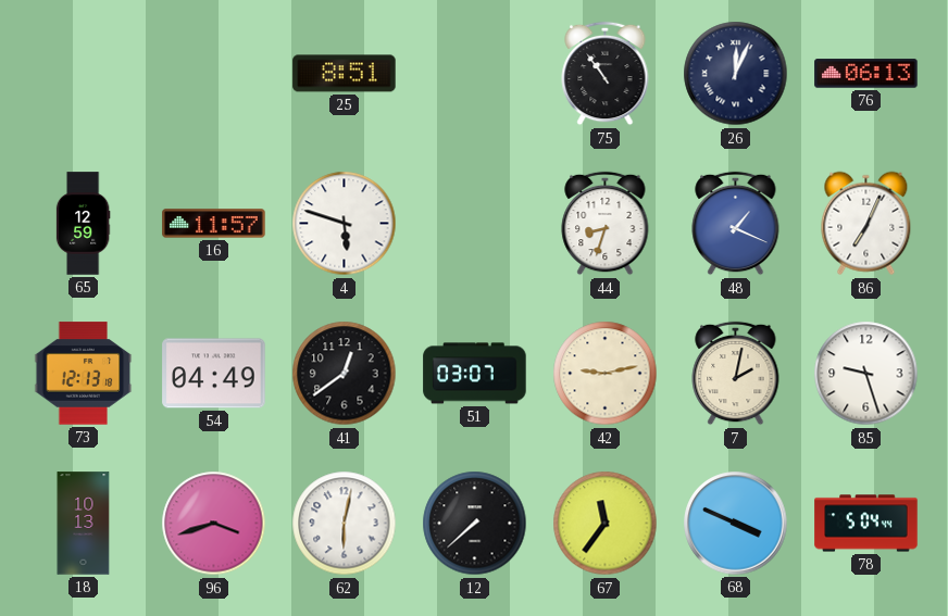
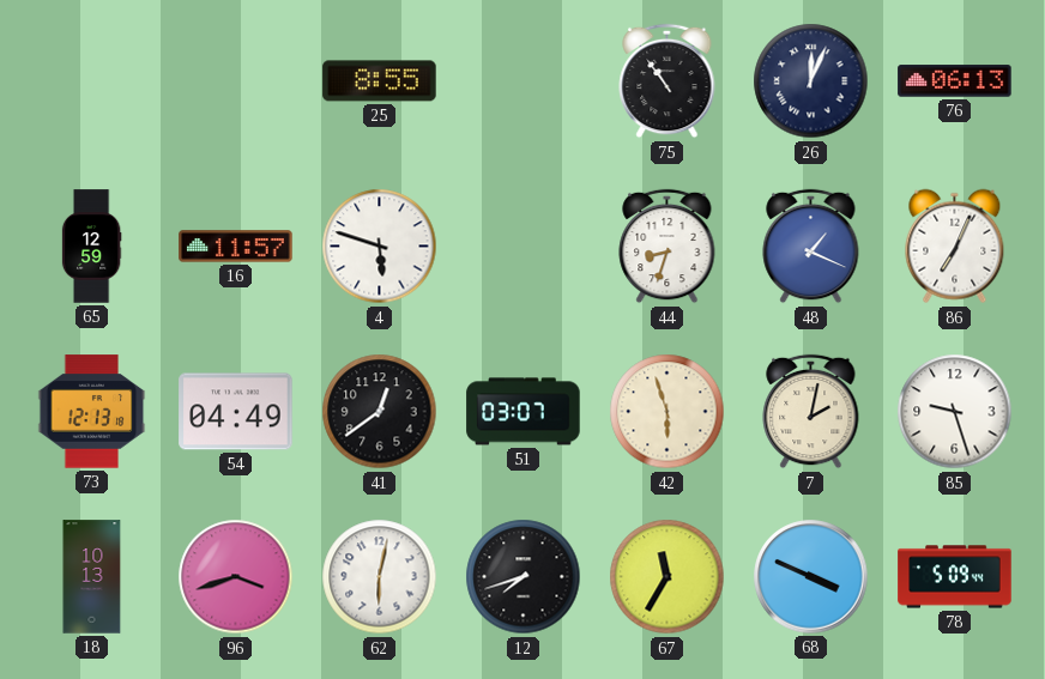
25: 8:51 -> 8:55 (380, 81)
42: 9:13 -> 5:57 (668, 412)
12: 7:38 -> 7:42 (524, 577)
67: 11:36 -> 11:35 (668, 577)
78: 5:04 -> 5:09 (955, 577)
